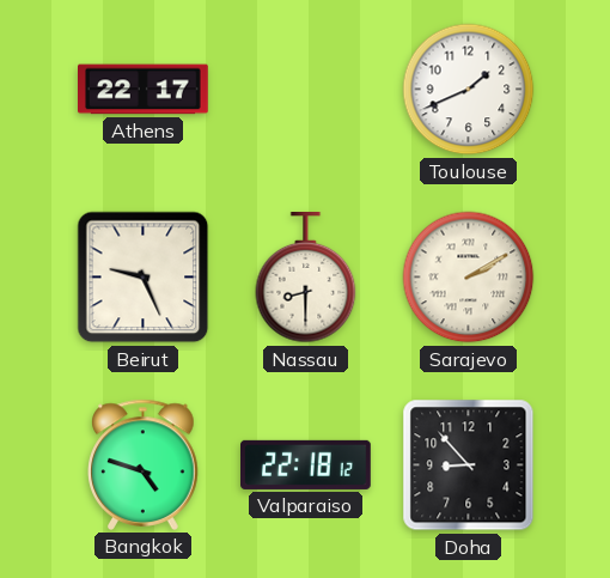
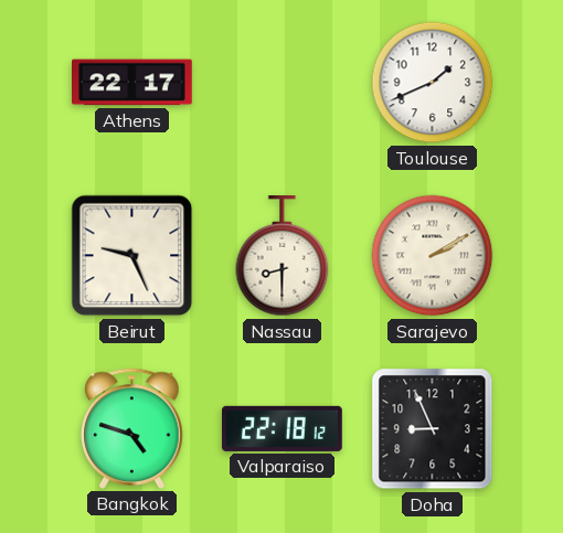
Doha: 8:53 -> 8:56 (433, 429)
